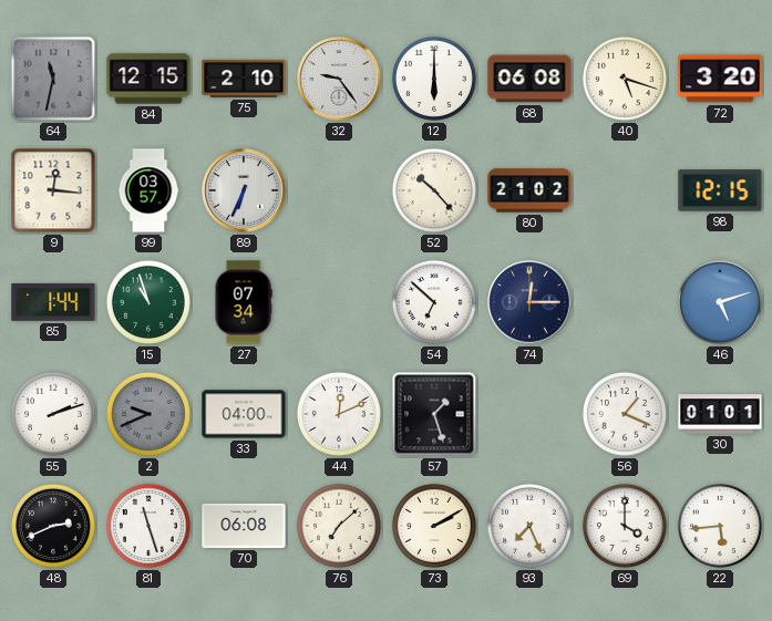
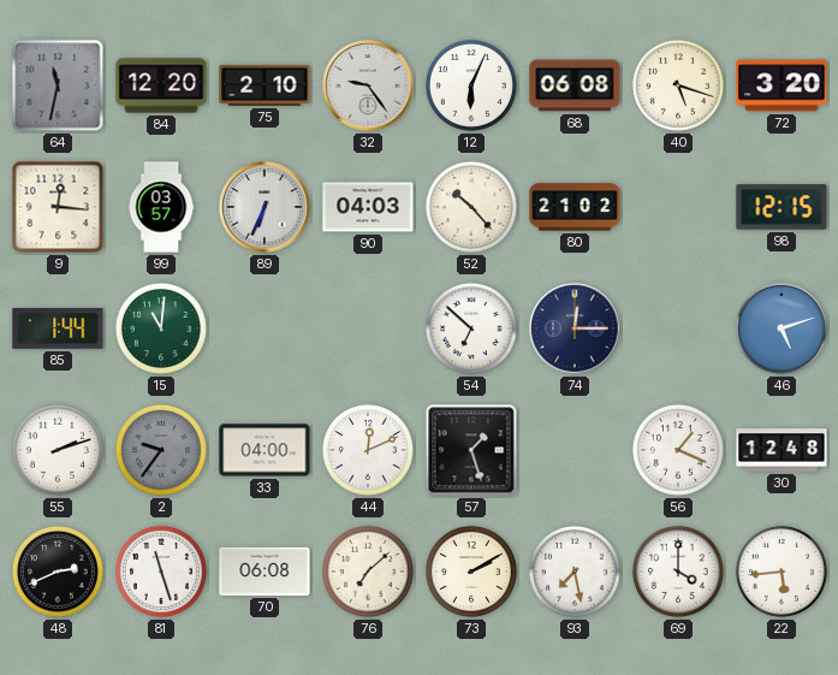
84: 12:15 -> 12:20 (161, 85)
12: 6:00 -> 6:04 (471, 85)
90: none -> 04:03 (368, 207)
15: 10:57 -> 11:01 (161, 328)
27: 07:34 -> none (244, 302)
2: 9:41 -> 9:36 (161, 450)
30: 01:01 -> 12:48 (781, 450)
93: 7:26 -> 7:28 (575, 572)
